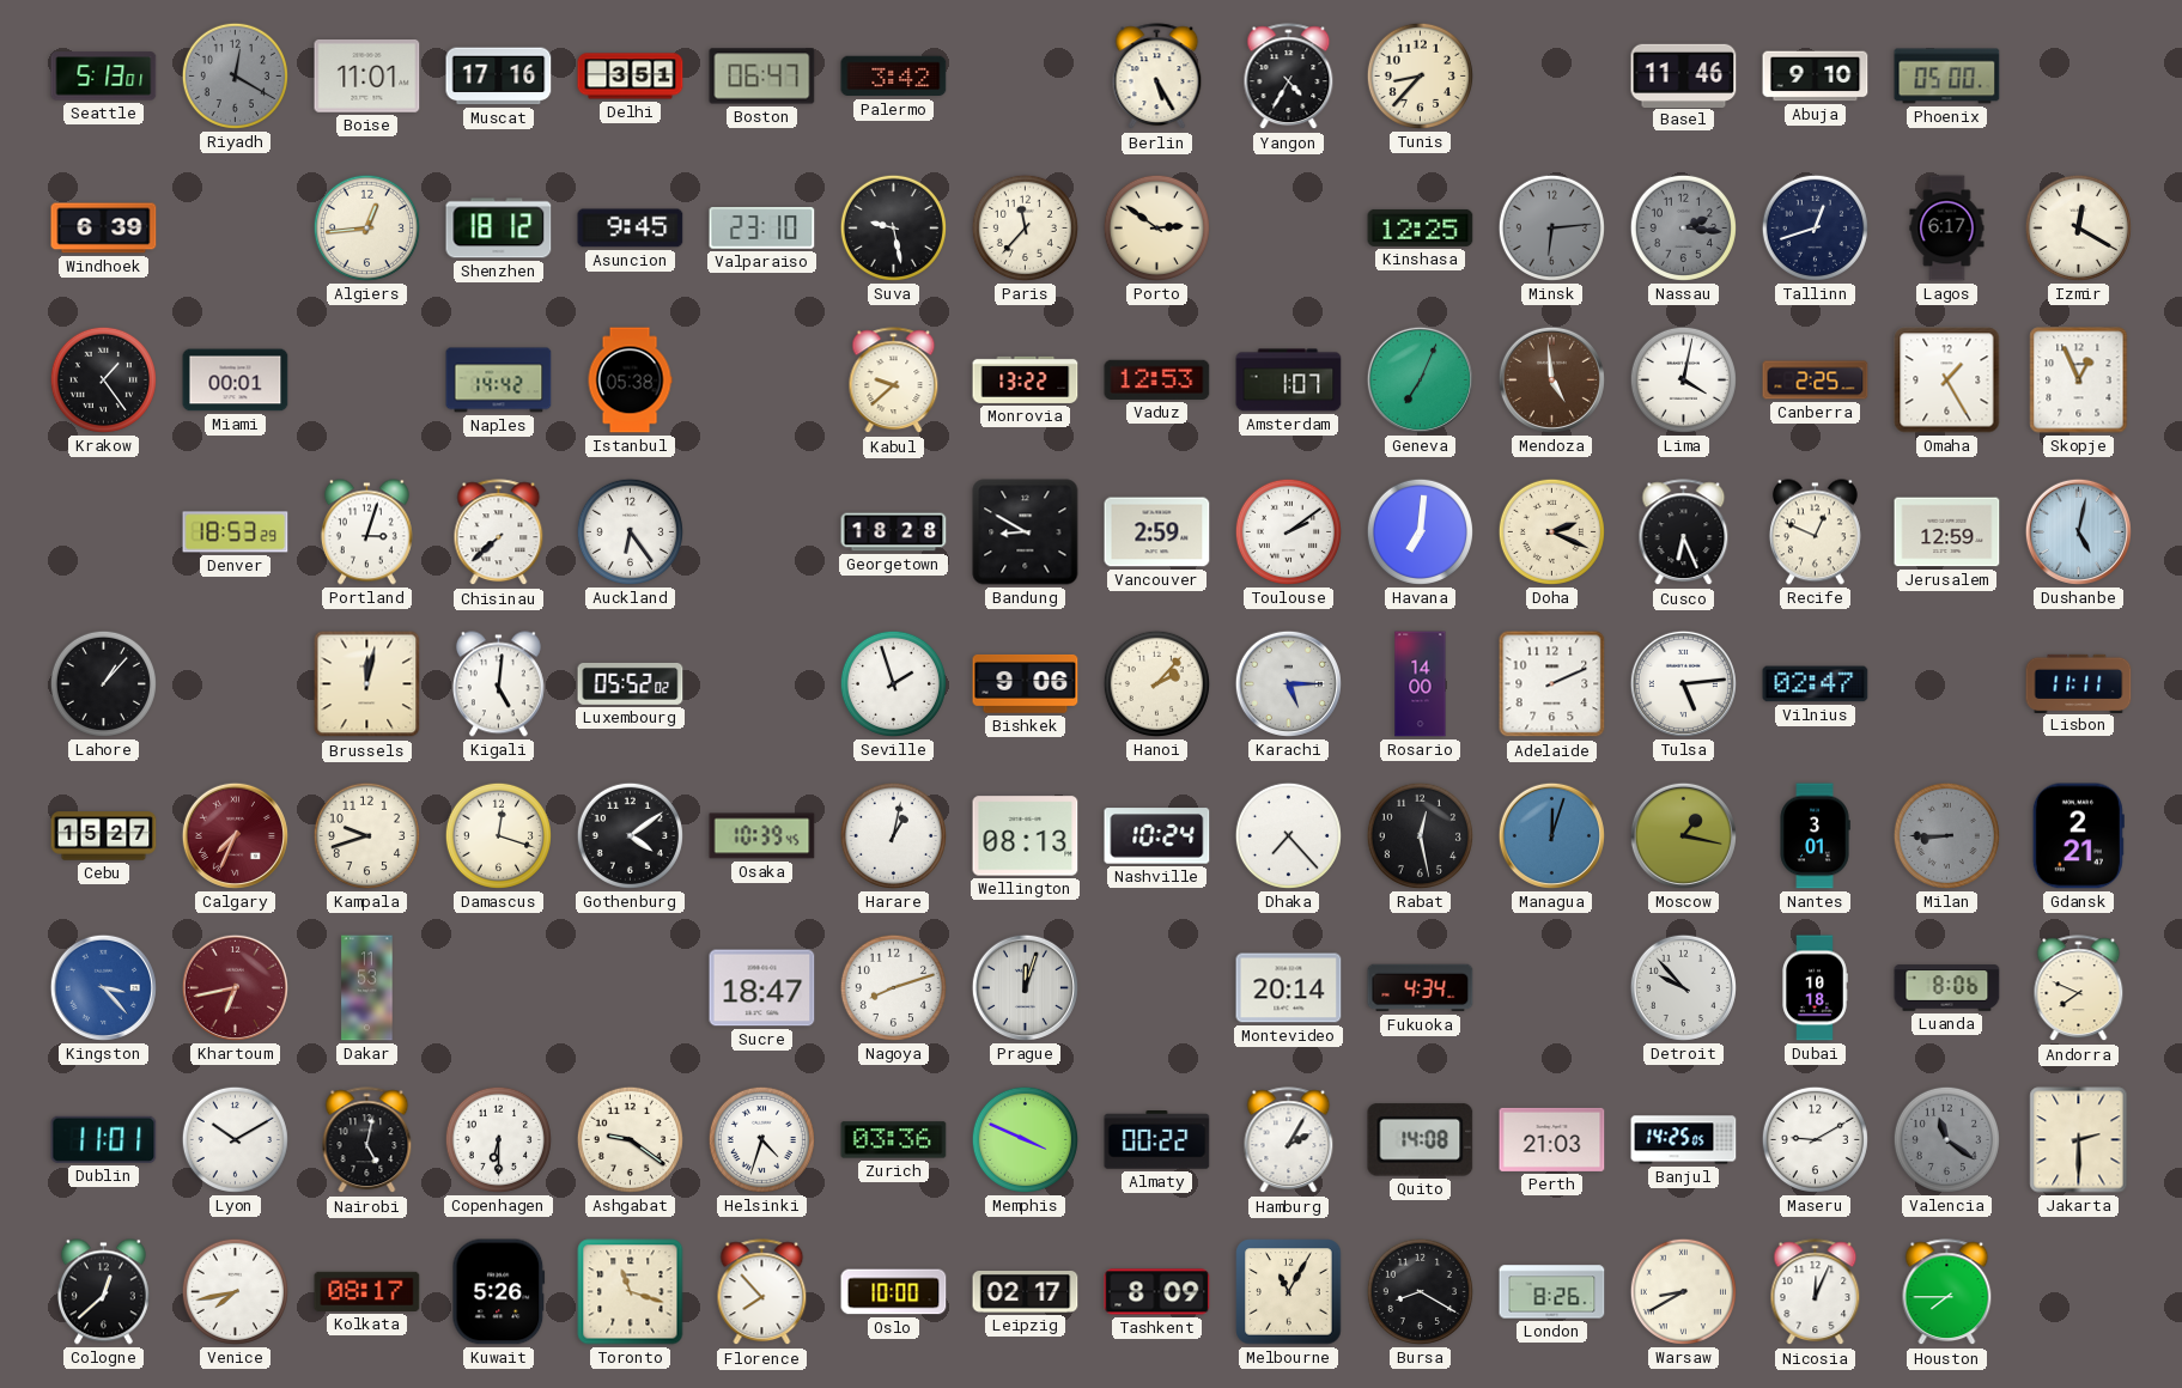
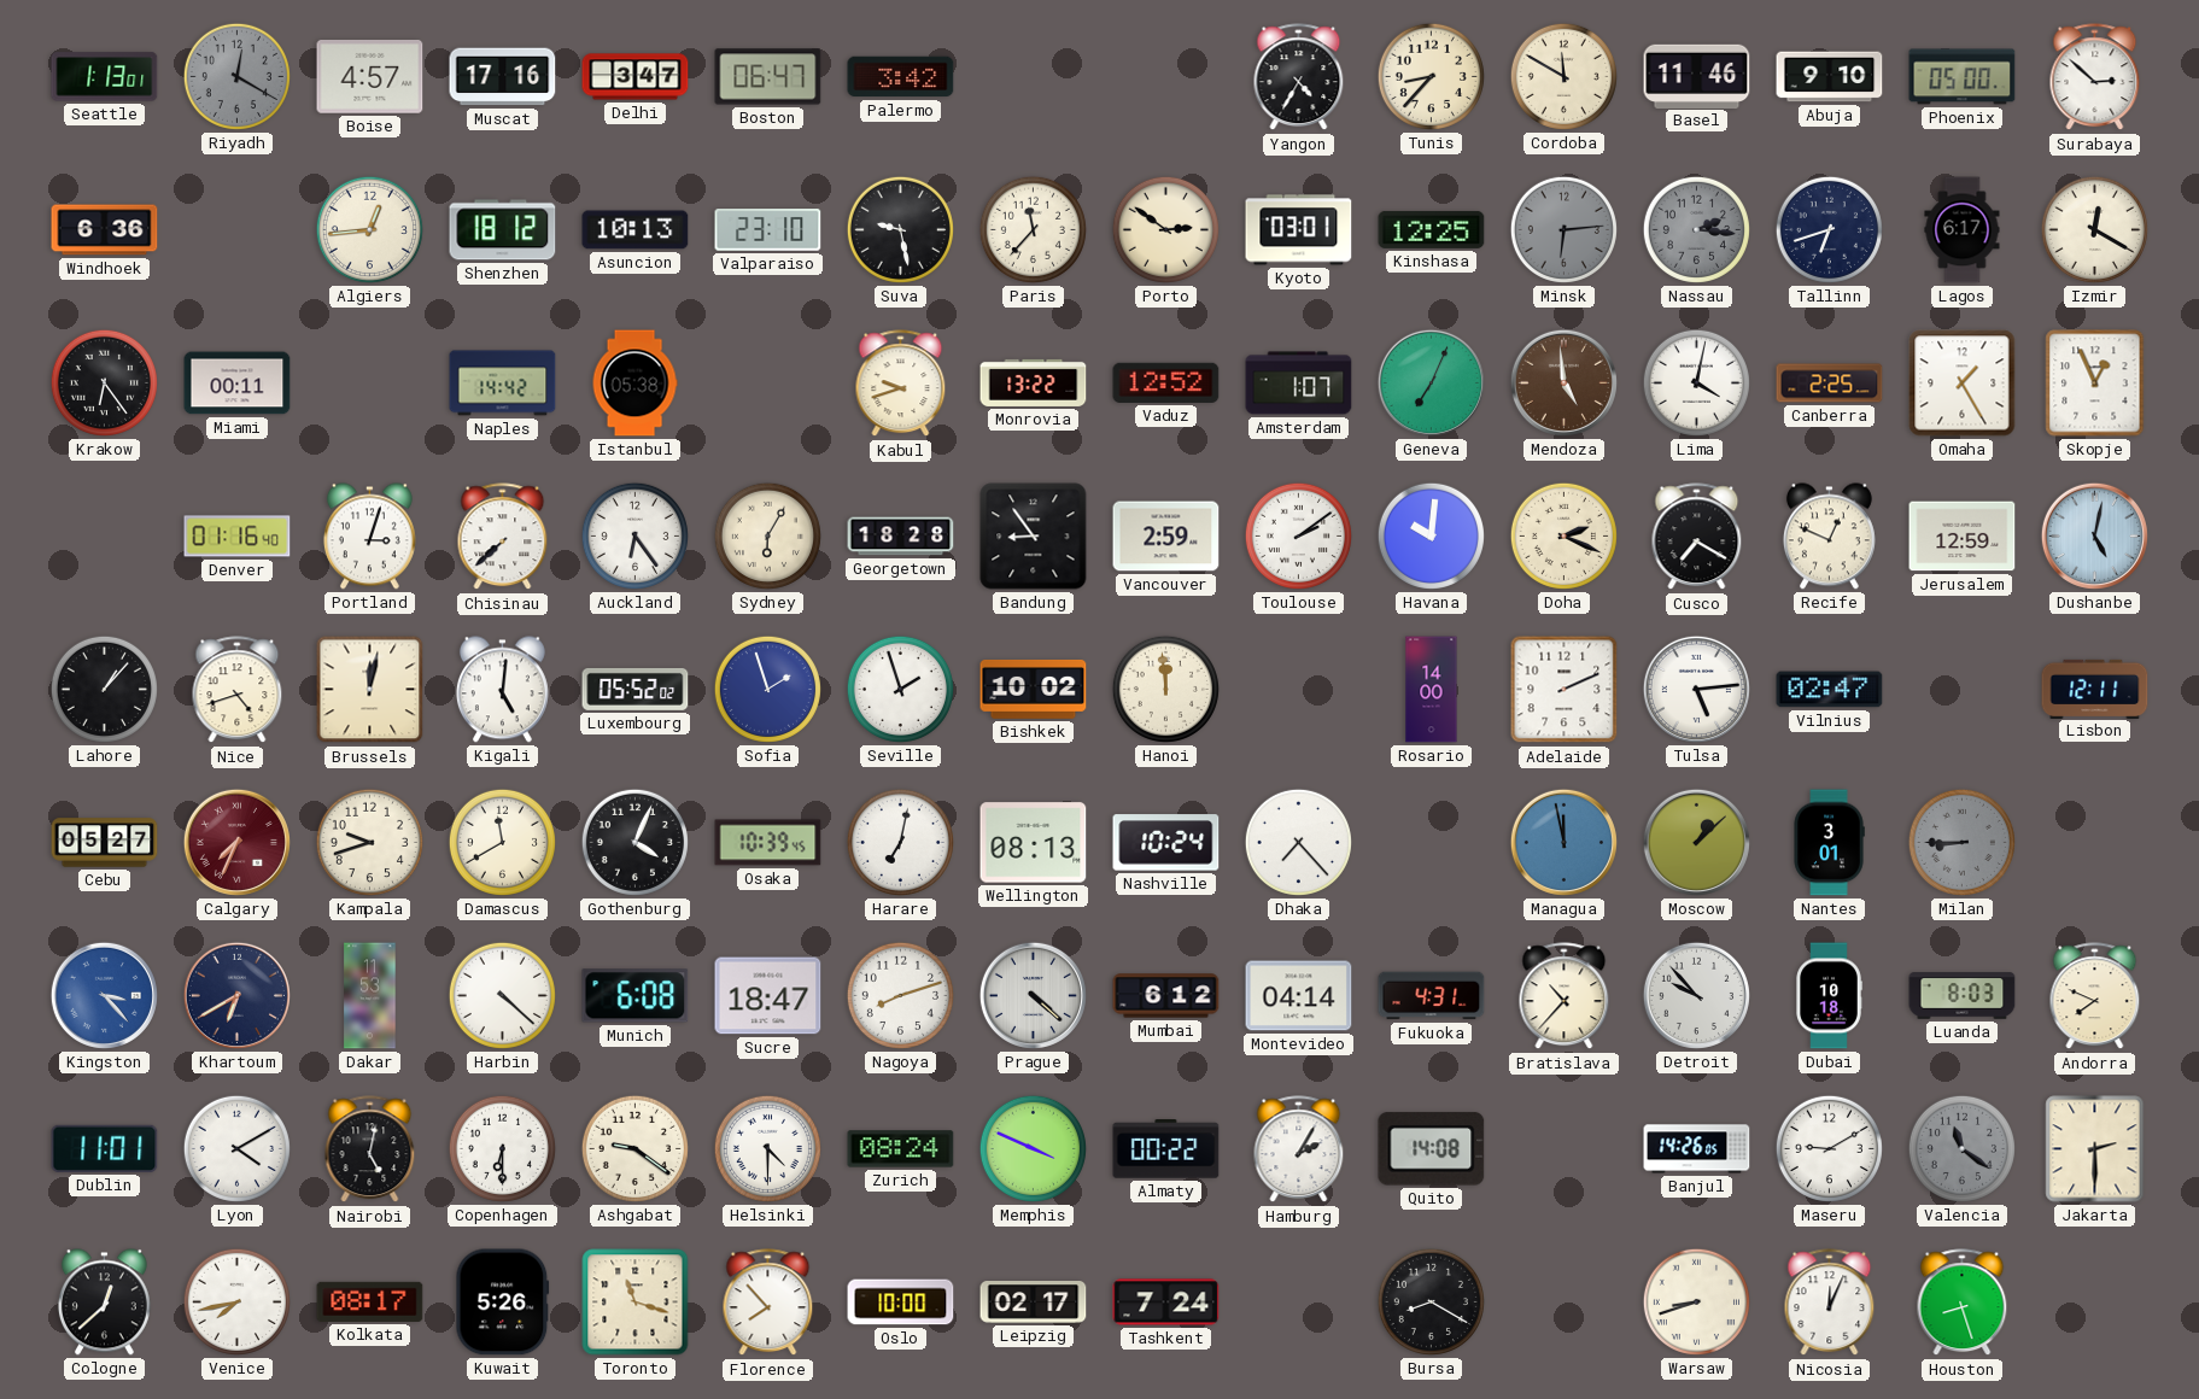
Seattle: 5:13 -> 1:13 (105, 77)
Boise: 11:01 -> 4:57 (370, 77)
Delhi: 3:51 -> 3:47 (636, 77)
Berlin: 5:25 -> none (1157, 77)
Cordoba: none -> 11:50 (1563, 76)
Surabaya: none -> 2:52 (2095, 77)
Windhoek: 6:39 -> 6:36 (105, 230)
Asuncion: 9:45 -> 10:13 (636, 230)
Kyoto: none -> 03:01 (1299, 230)
Tallinn: 12:42 -> 6:42 (1829, 229)
Krakow: 1:24 -> 6:24 (104, 382)
Miami: 00:01 -> 00:11 (238, 384)
Kabul: 9:38 -> 9:42 (901, 384)
Vaduz: 12:53 -> 12:52 (1166, 382)
Denver: 18:53 -> 01:16 (238, 537)
Sydney: none -> 6:05 (767, 535)
Bandung: 8:50 -> 8:54 (1034, 537)
Havana: 7:01 -> 10:01 (1431, 535)
Cusco: 6:26 -> 7:20 (1697, 537)
Nice: none -> 4:42 (238, 690)
Sofia: none -> 1:57 (767, 689)
Bishkek: 9:06 -> 10:02 (1034, 689)
Hanoi: 2:07 -> 11:59 (1165, 689)
Karachi: 5:15 -> none (1288, 683)
Lisbon: 11:11 -> 12:11 (2095, 689)
Cebu: 15:27 -> 05:27 (105, 843)
Damascus: 12:18 -> 11:40 (502, 842)
Gothenburg: 4:09 -> 4:04 (634, 842)
Harare: 1:02 -> 7:02 (900, 842)
Rabat: 12:28 -> none (1420, 835)
Managua: 12:03 -> 11:58 (1563, 842)
Moscow: 1:17 -> 1:08 (1696, 842)
Gdansk: 2:21 -> none (2078, 836)
Khartoum: 6:43 -> 6:40 (236, 995)
Khartoum dial: burgundy -> navy (236, 995)
Harbin: none -> 4:22 (502, 995)
Munich: none -> 6:08 (636, 996)
Prague: 12:03 -> 4:22 (1033, 995)
Mumbai: none -> 6:12 (1166, 996)
Montevideo: 20:14 -> 04:14 (1299, 996)
Fukuoka: 4:34 -> 4:31 (1432, 996)
Bratislava: none -> 10:37 (1565, 996)
Luanda: 8:06 -> 8:03 (1963, 996)
Lyon: 10:10 -> 4:10 (236, 1148)
Helsinki: 4:33 -> 4:30 (767, 1148)
Zurich: 03:36 -> 08:24 (901, 1149)
Perth: 21:03 -> none (1552, 1139)
Banjul: 14:25 -> 14:26 (1697, 1149)
Tashkent: 8:09 -> 7:24 (1166, 1303)
Melbourne: 11:05 -> none (1289, 1292)
London: 8:26 -> none (1552, 1292)
Warsaw: 8:40 -> 8:42 (1696, 1301)
Houston: 7:45 -> 8:27 (1963, 1303)
